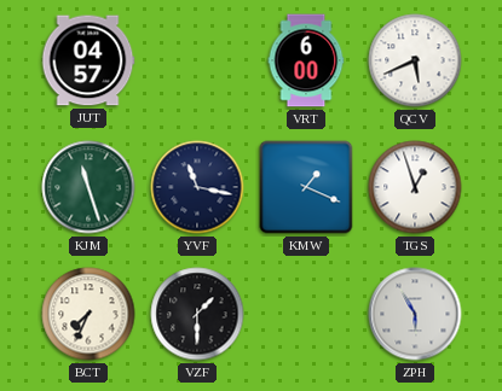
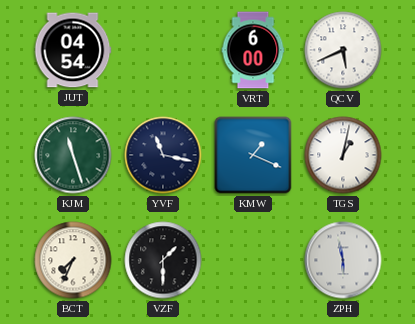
JUT: 04:57 -> 04:54 (73, 50)
TGS: 12:57 -> 1:02 (343, 155)
ZPH: 5:55 -> 5:58 (343, 260)
